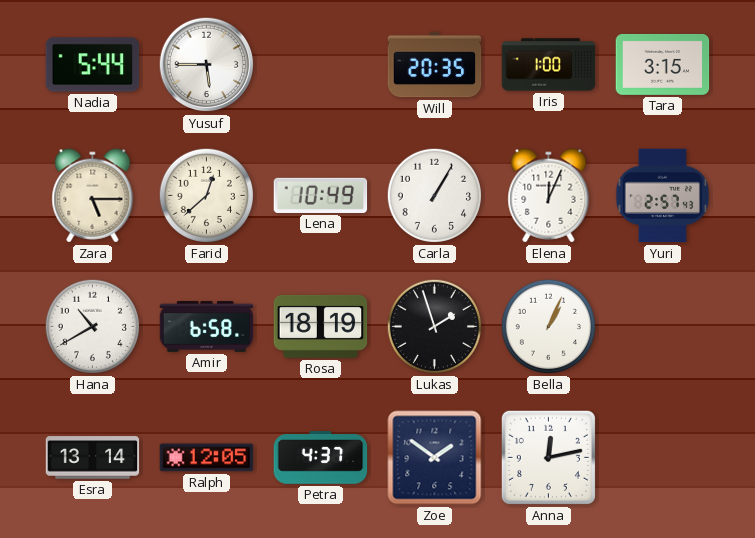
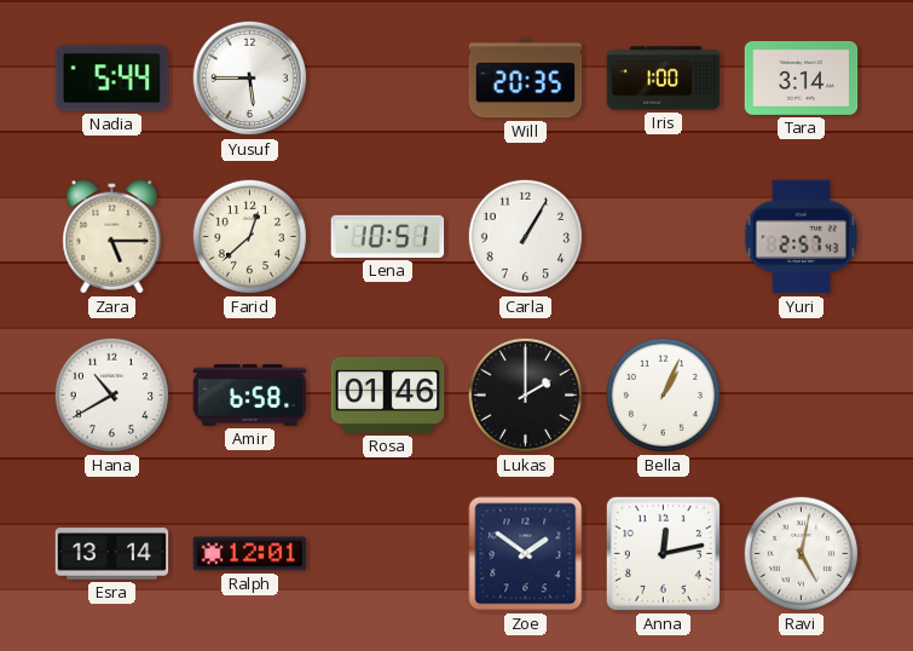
Tara: 3:15 -> 3:14 (802, 77)
Lena: 10:49 -> 10:51 (388, 236)
Elena: 12:04 -> none (549, 196)
Rosa: 18:19 -> 01:46 (388, 394)
Lukas: 1:57 -> 2:00 (525, 394)
Ralph: 12:05 -> 12:01 (250, 554)
Petra: 4:37 -> none (321, 458)
Ravi: none -> 5:02 (801, 553)
